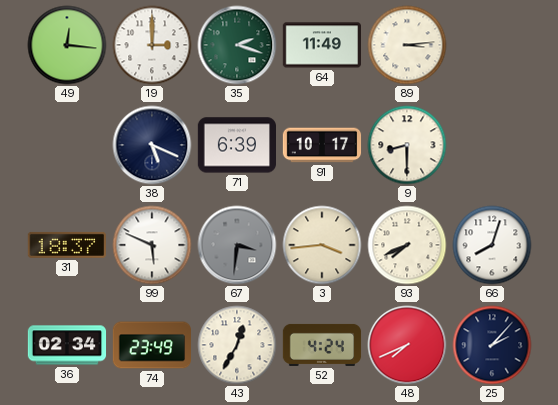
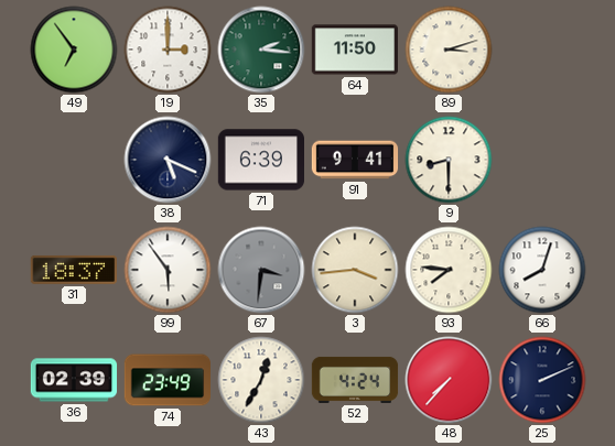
49: 12:16 -> 6:54 (74, 50)
35: 2:18 -> 2:16 (261, 50)
64: 11:49 -> 11:50 (354, 50)
89: 3:14 -> 3:12 (449, 50)
91: 10:17 -> 9:41 (355, 160)
99: 5:49 -> 5:54 (168, 270)
93: 7:41 -> 7:46 (449, 270)
36: 02:34 -> 02:39 (74, 380)
48: 7:41 -> 7:37 (449, 380)
25: 2:07 -> 2:11 (542, 380)
